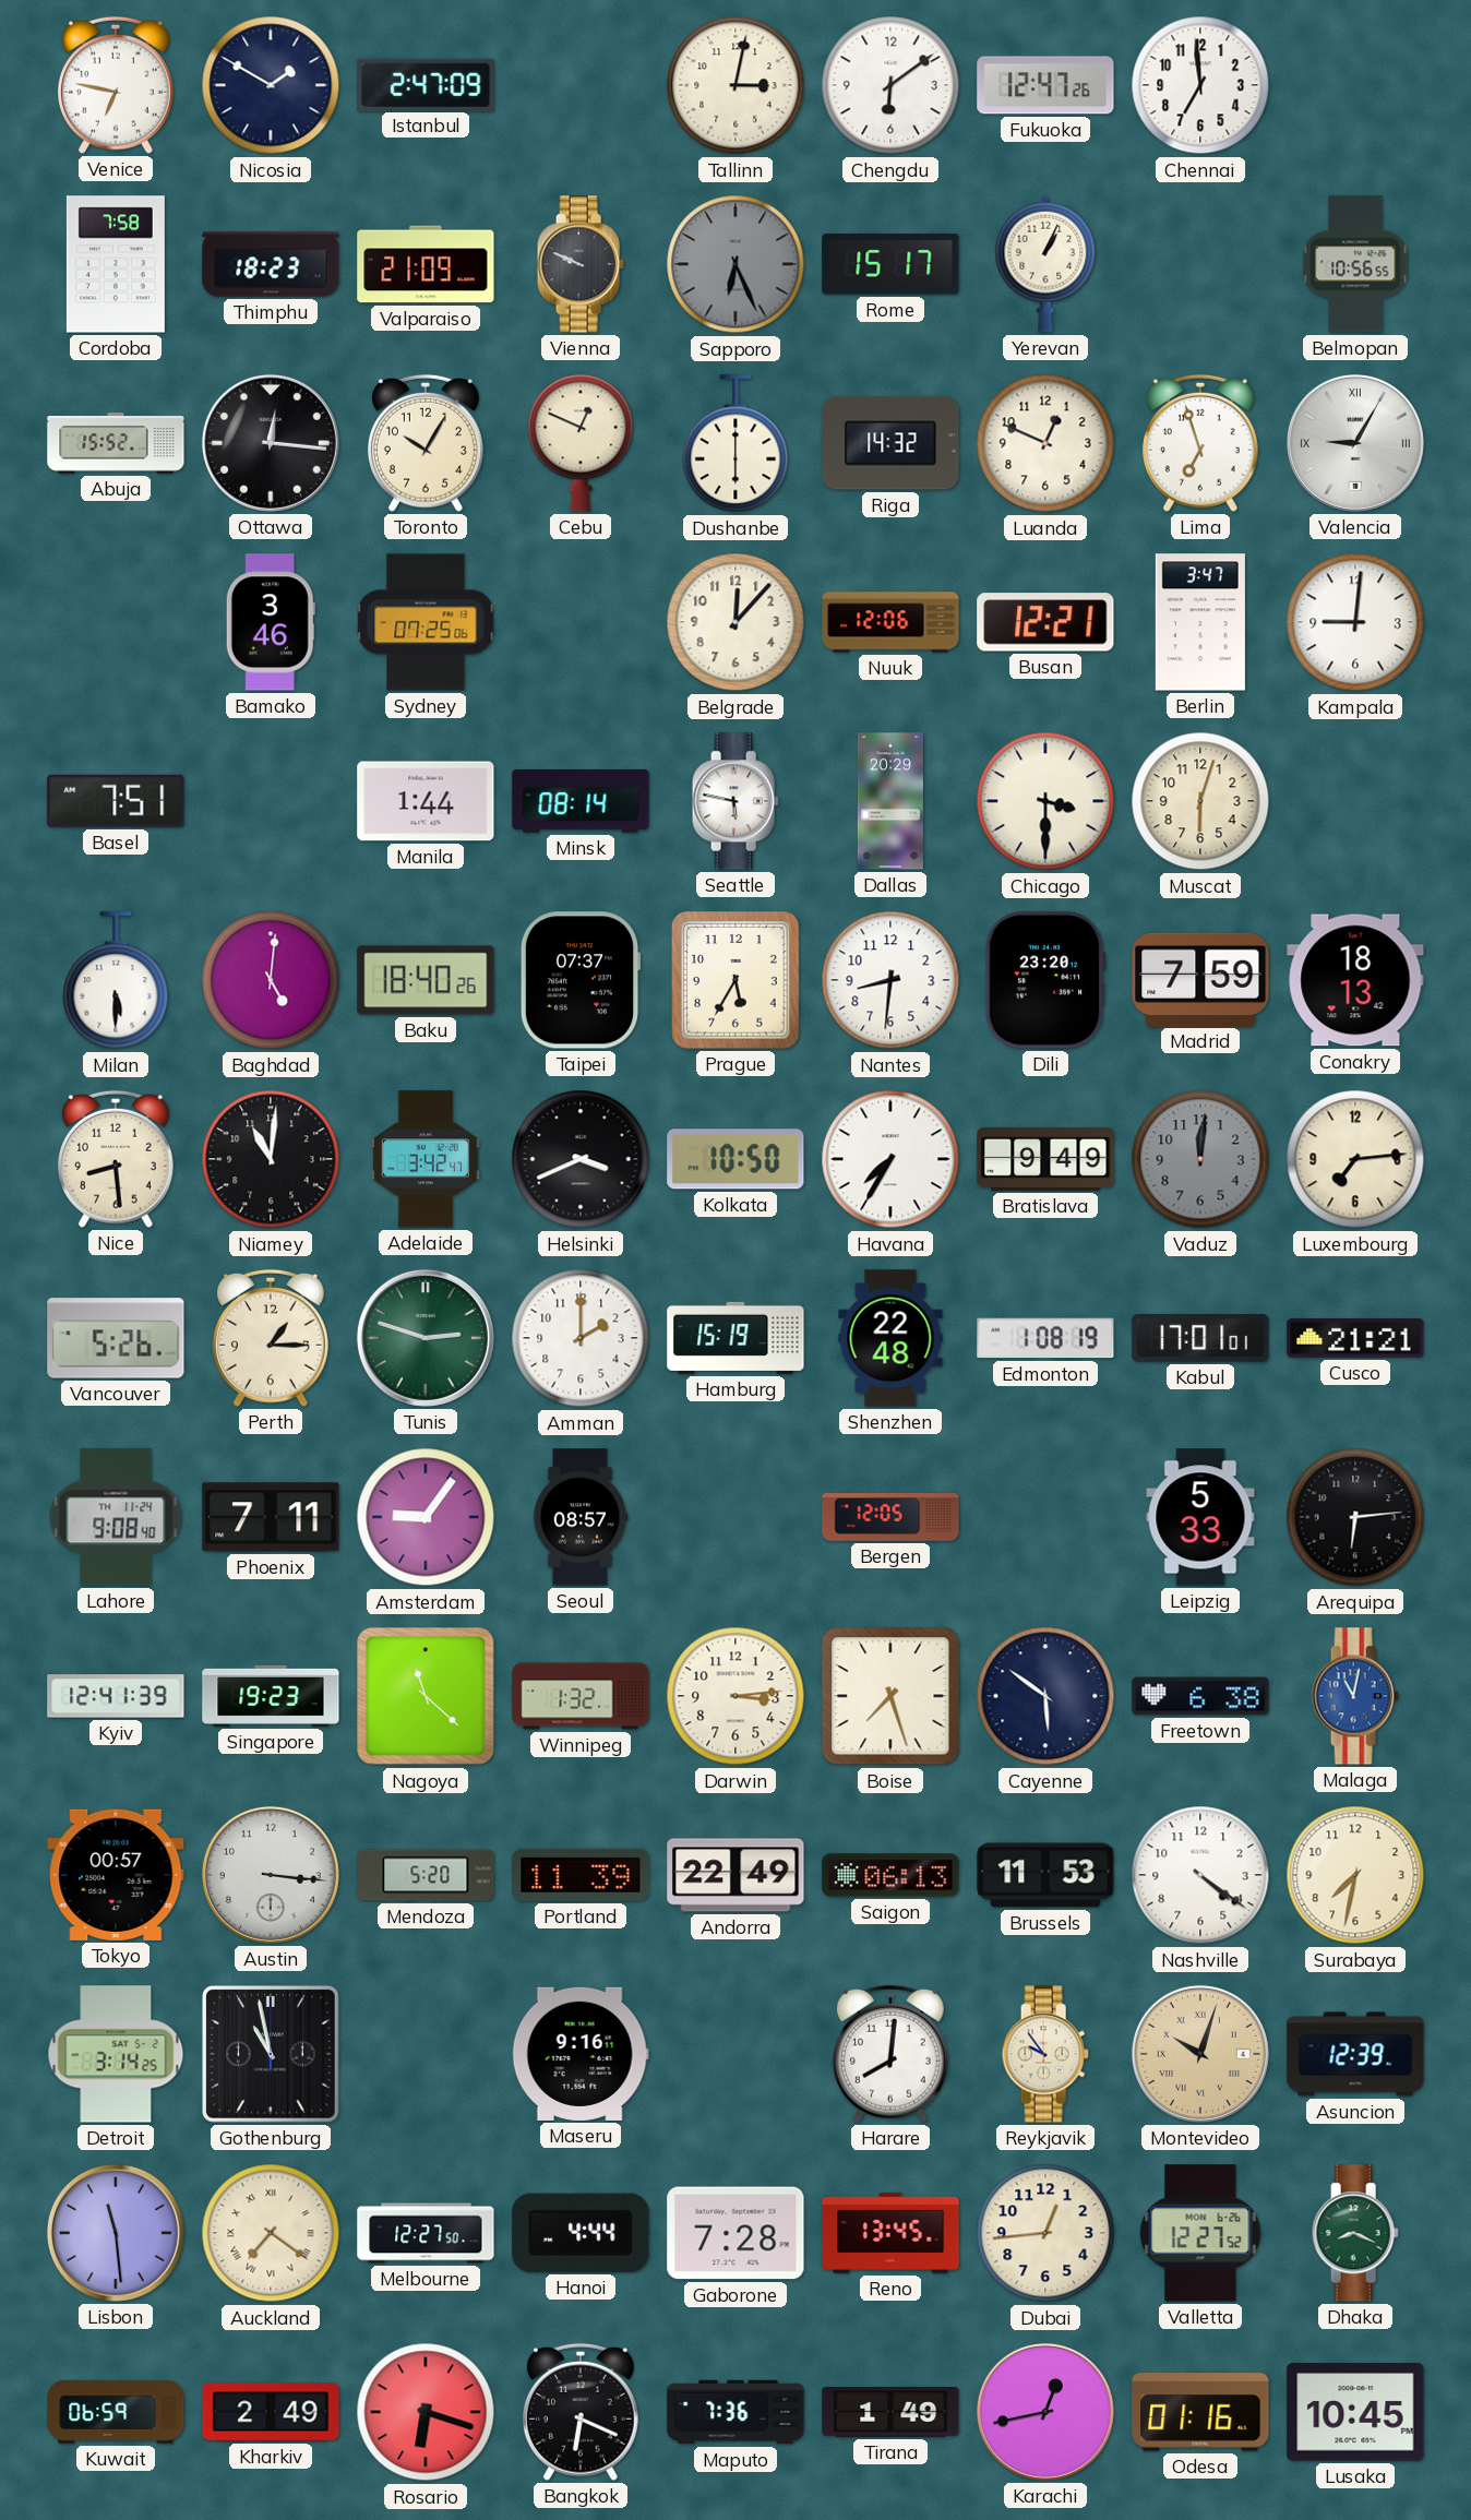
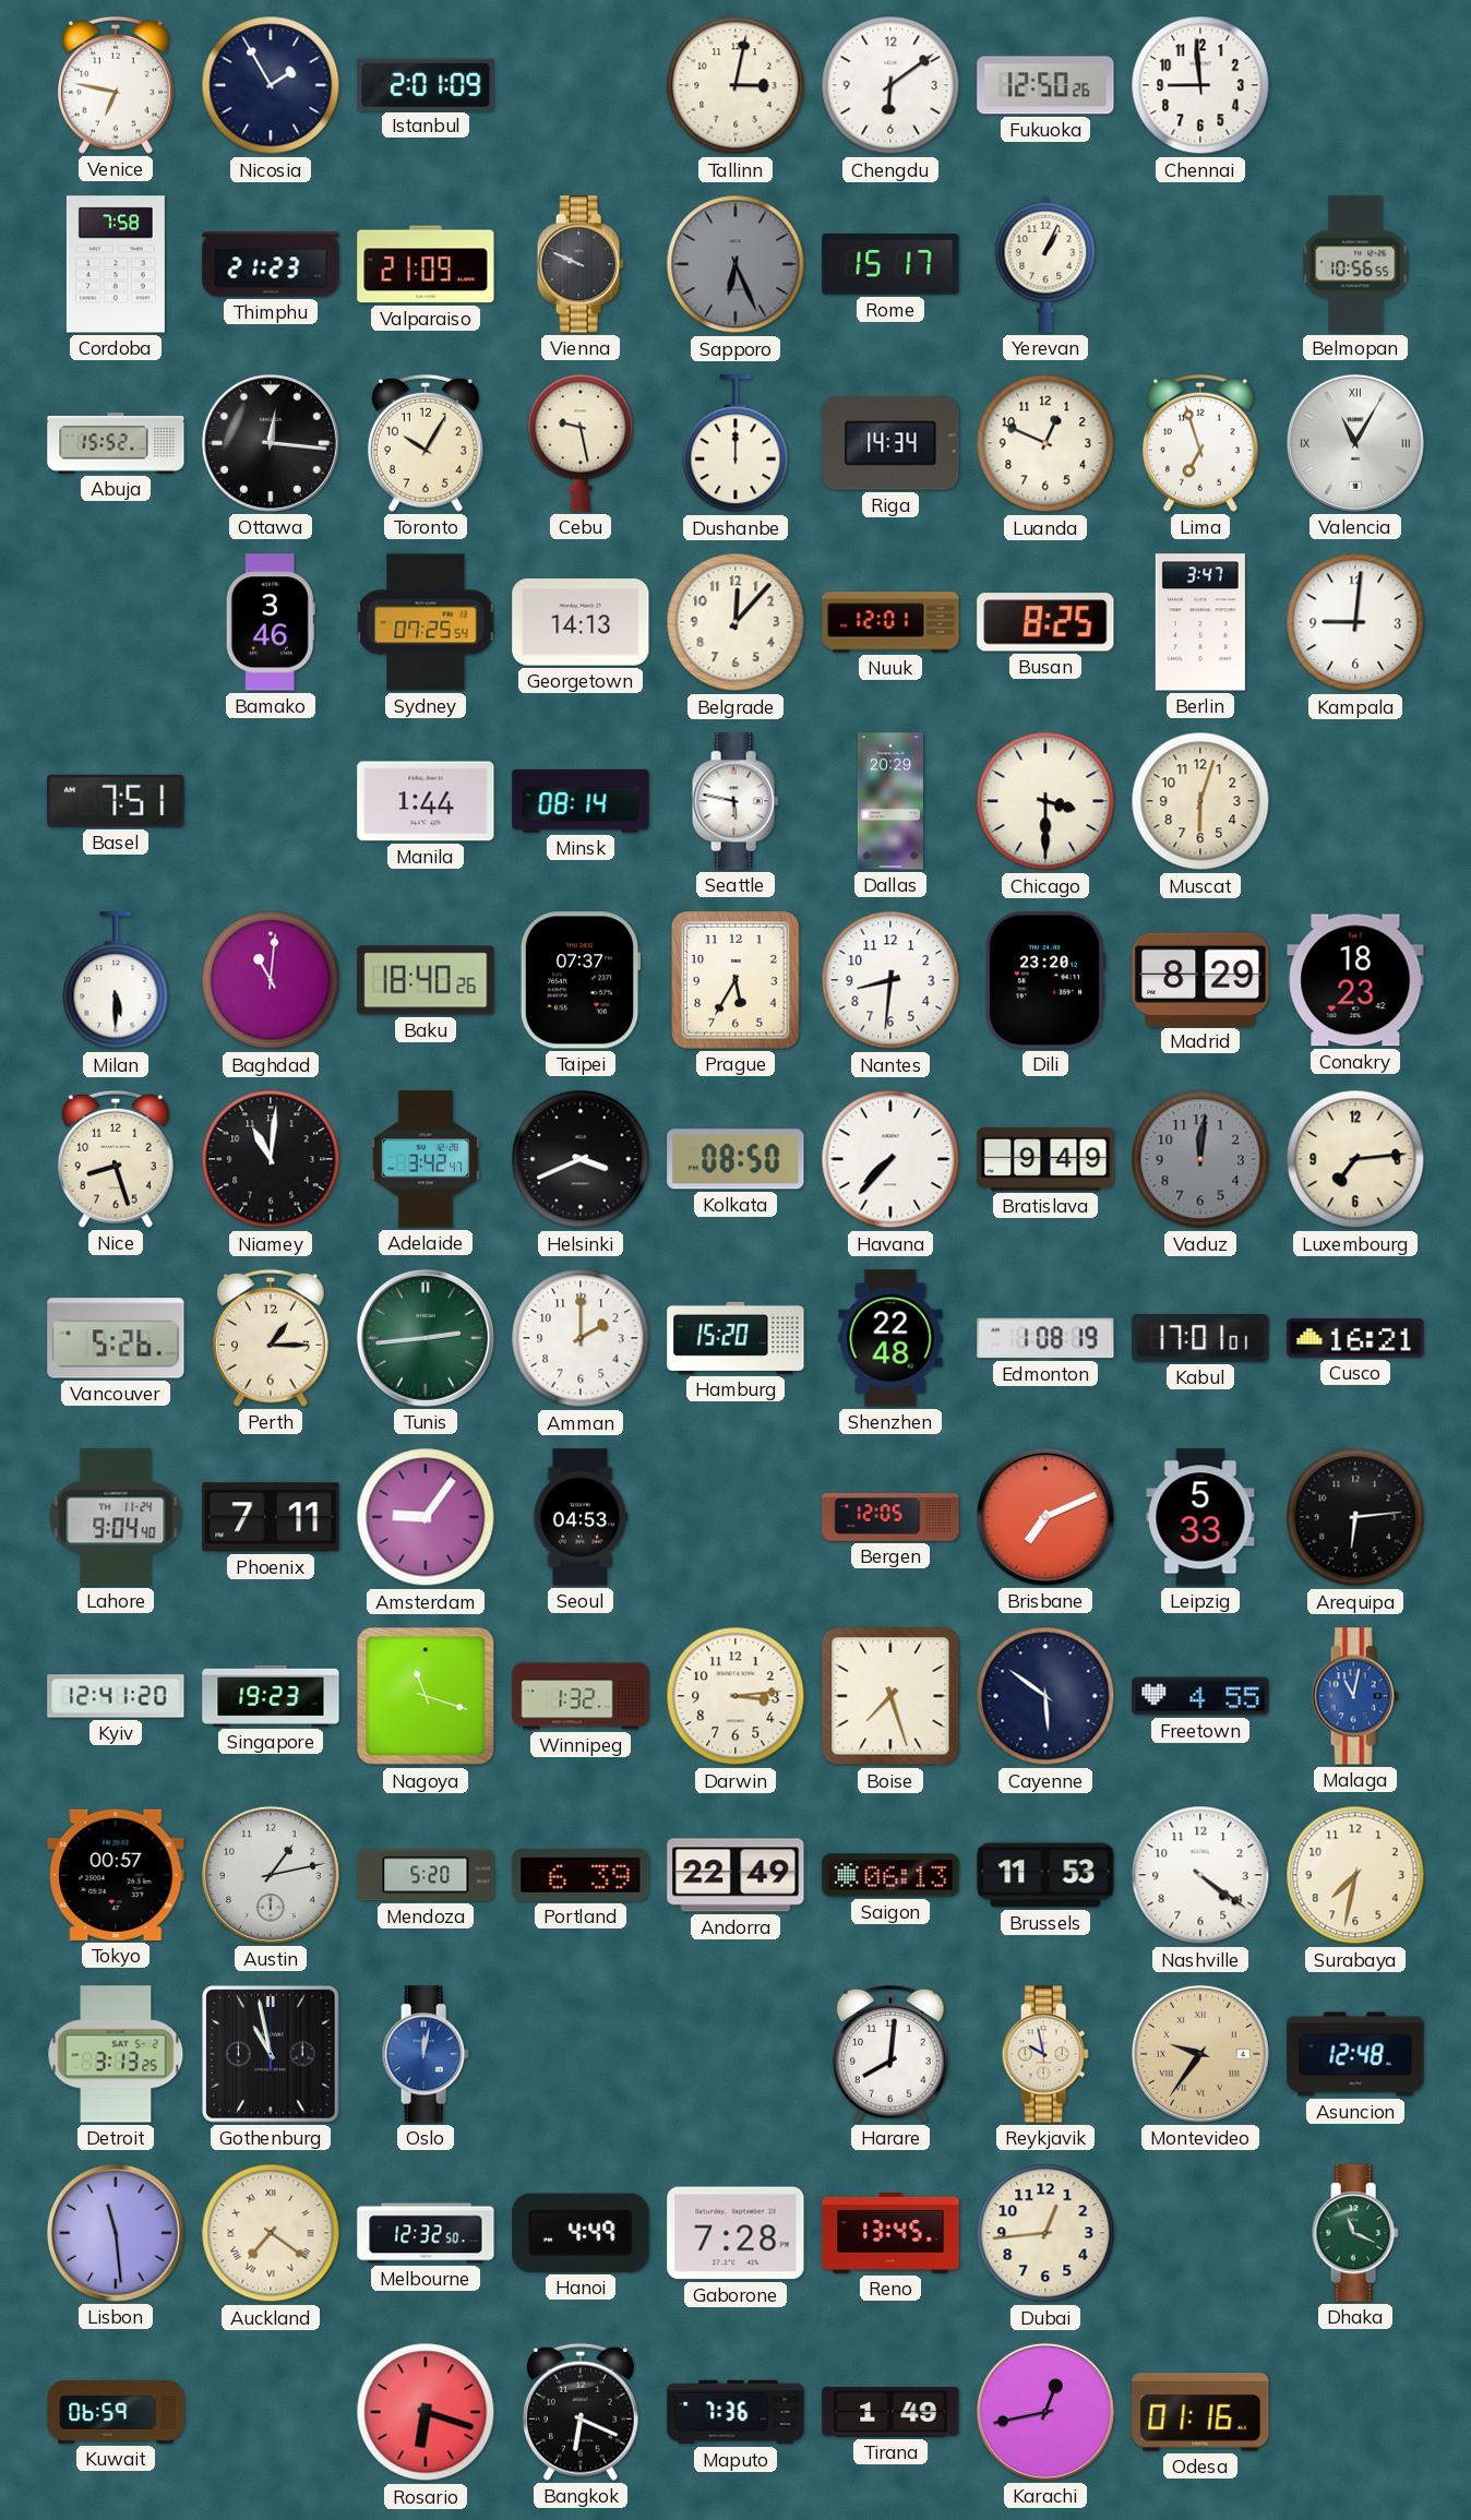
Nicosia: 1:50 -> 1:55 (271, 85)
Istanbul: 2:47 -> 2:01 (426, 84)
Fukuoka: 12:47 -> 12:50 (1045, 85)
Chennai: 6:59 -> 8:59 (1200, 85)
Thimphu: 18:23 -> 21:23 (271, 264)
Cebu: 12:49 -> 9:28 (581, 443)
Dushanbe: 6:00 -> 12:00 (735, 444)
Riga: 14:32 -> 14:34 (890, 443)
Valencia: 9:05 -> 11:05 (1355, 443)
Sydney: 07:25:06 -> 07:25:54 (426, 622)
Georgetown: none -> 14:13 (581, 622)
Nuuk: 12:06 -> 12:01 (890, 622)
Busan: 12:21 -> 8:25 (1045, 622)
Baghdad: 5:01 -> 11:01 (271, 980)
Madrid: 7:59 -> 8:29 (1200, 979)
Conakry: 18:13 -> 18:23 (1355, 980)
Nice: 8:29 -> 8:27 (116, 1159)
Kolkata: 10:50 -> 08:50 (735, 1159)
Havana: 7:35 -> 7:37 (890, 1159)
Tunis: 2:48 -> 2:44 (426, 1338)
Hamburg: 15:19 -> 15:20 (735, 1338)
Cusco: 21:21 -> 16:21 (1355, 1338)
Lahore: 9:08 -> 9:04 (116, 1517)
Seoul: 08:57 -> 04:53 (581, 1517)
Brisbane: none -> 7:11 (1045, 1517)
Kyiv: 12:41:39 -> 12:41:20 (116, 1696)
Nagoya: 11:22 -> 11:18 (426, 1696)
Freetown: 6:38 -> 4:55 (1200, 1696)
Austin: 3:16 -> 1:13 (271, 1875)
Portland: 11:39 -> 6:39 (581, 1875)
Detroit: 3:14 -> 3:13 (116, 2054)
Oslo: none -> 12:02 (426, 2054)
Maseru: 9:16 -> none (581, 2054)
Reykjavik: 9:54 -> 9:58 (1045, 2054)
Montevideo: 10:03 -> 9:36 (1200, 2054)
Asuncion: 12:39 -> 12:48 (1355, 2054)
Melbourne: 12:27 -> 12:32 (426, 2233)
Hanoi: 4:44 -> 4:49 (581, 2233)
Valletta: 12:27 -> none (1200, 2233)
Dhaka: 8:19 -> 11:19 (1355, 2233)
Kharkiv: 2:49 -> none (271, 2412)
Lusaka: 10:45 -> none (1355, 2412)
